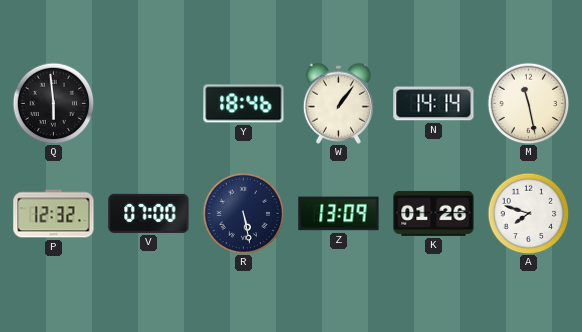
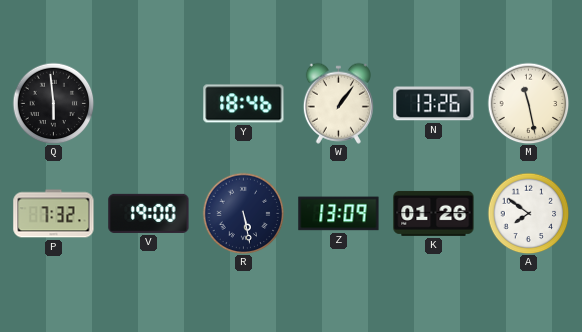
N: 14:14 -> 13:26 (434, 104)
P: 12:32 -> 7:32 (54, 214)
V: 07:00 -> 19:00 (149, 213)
A: 7:48 -> 7:51 (528, 213)
